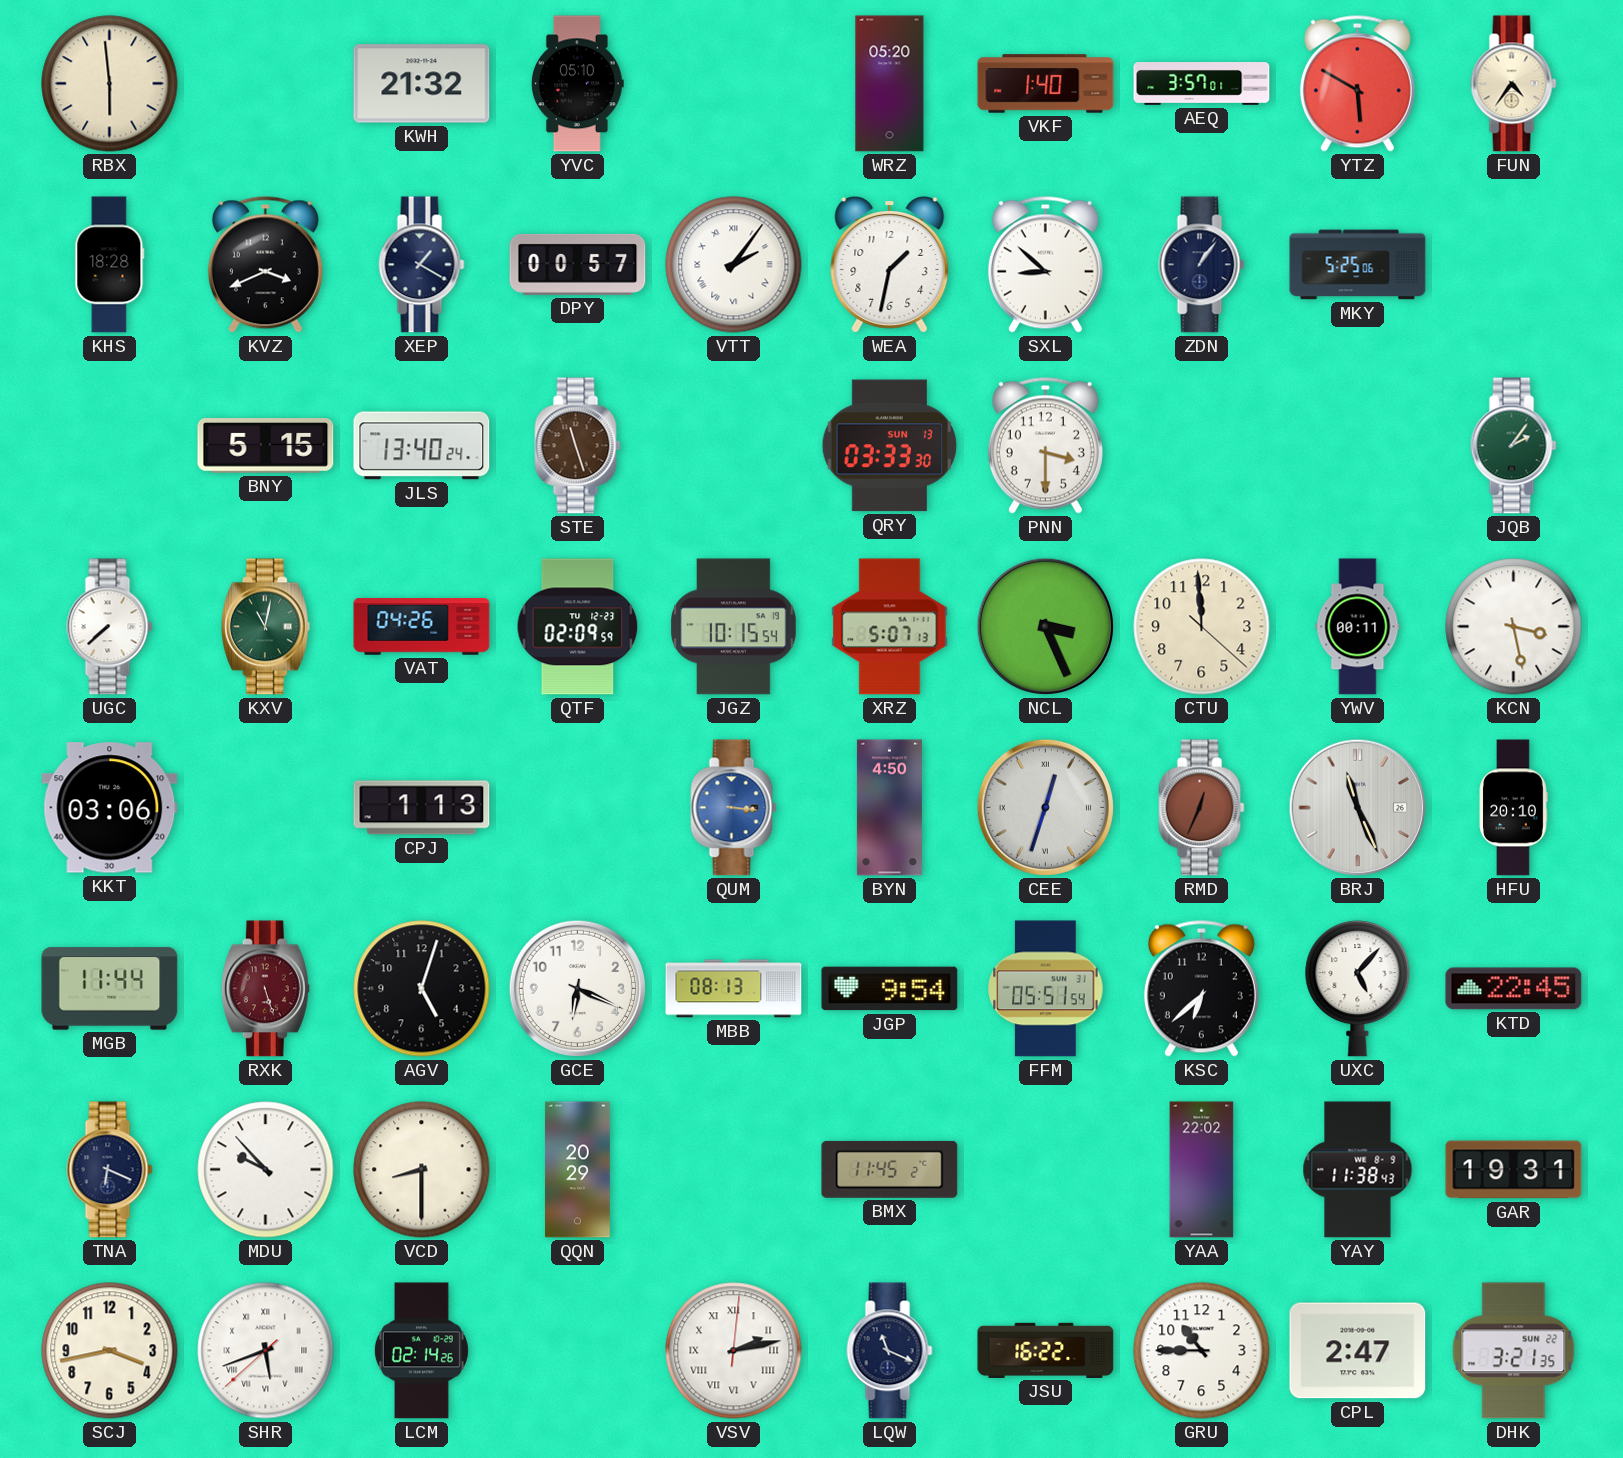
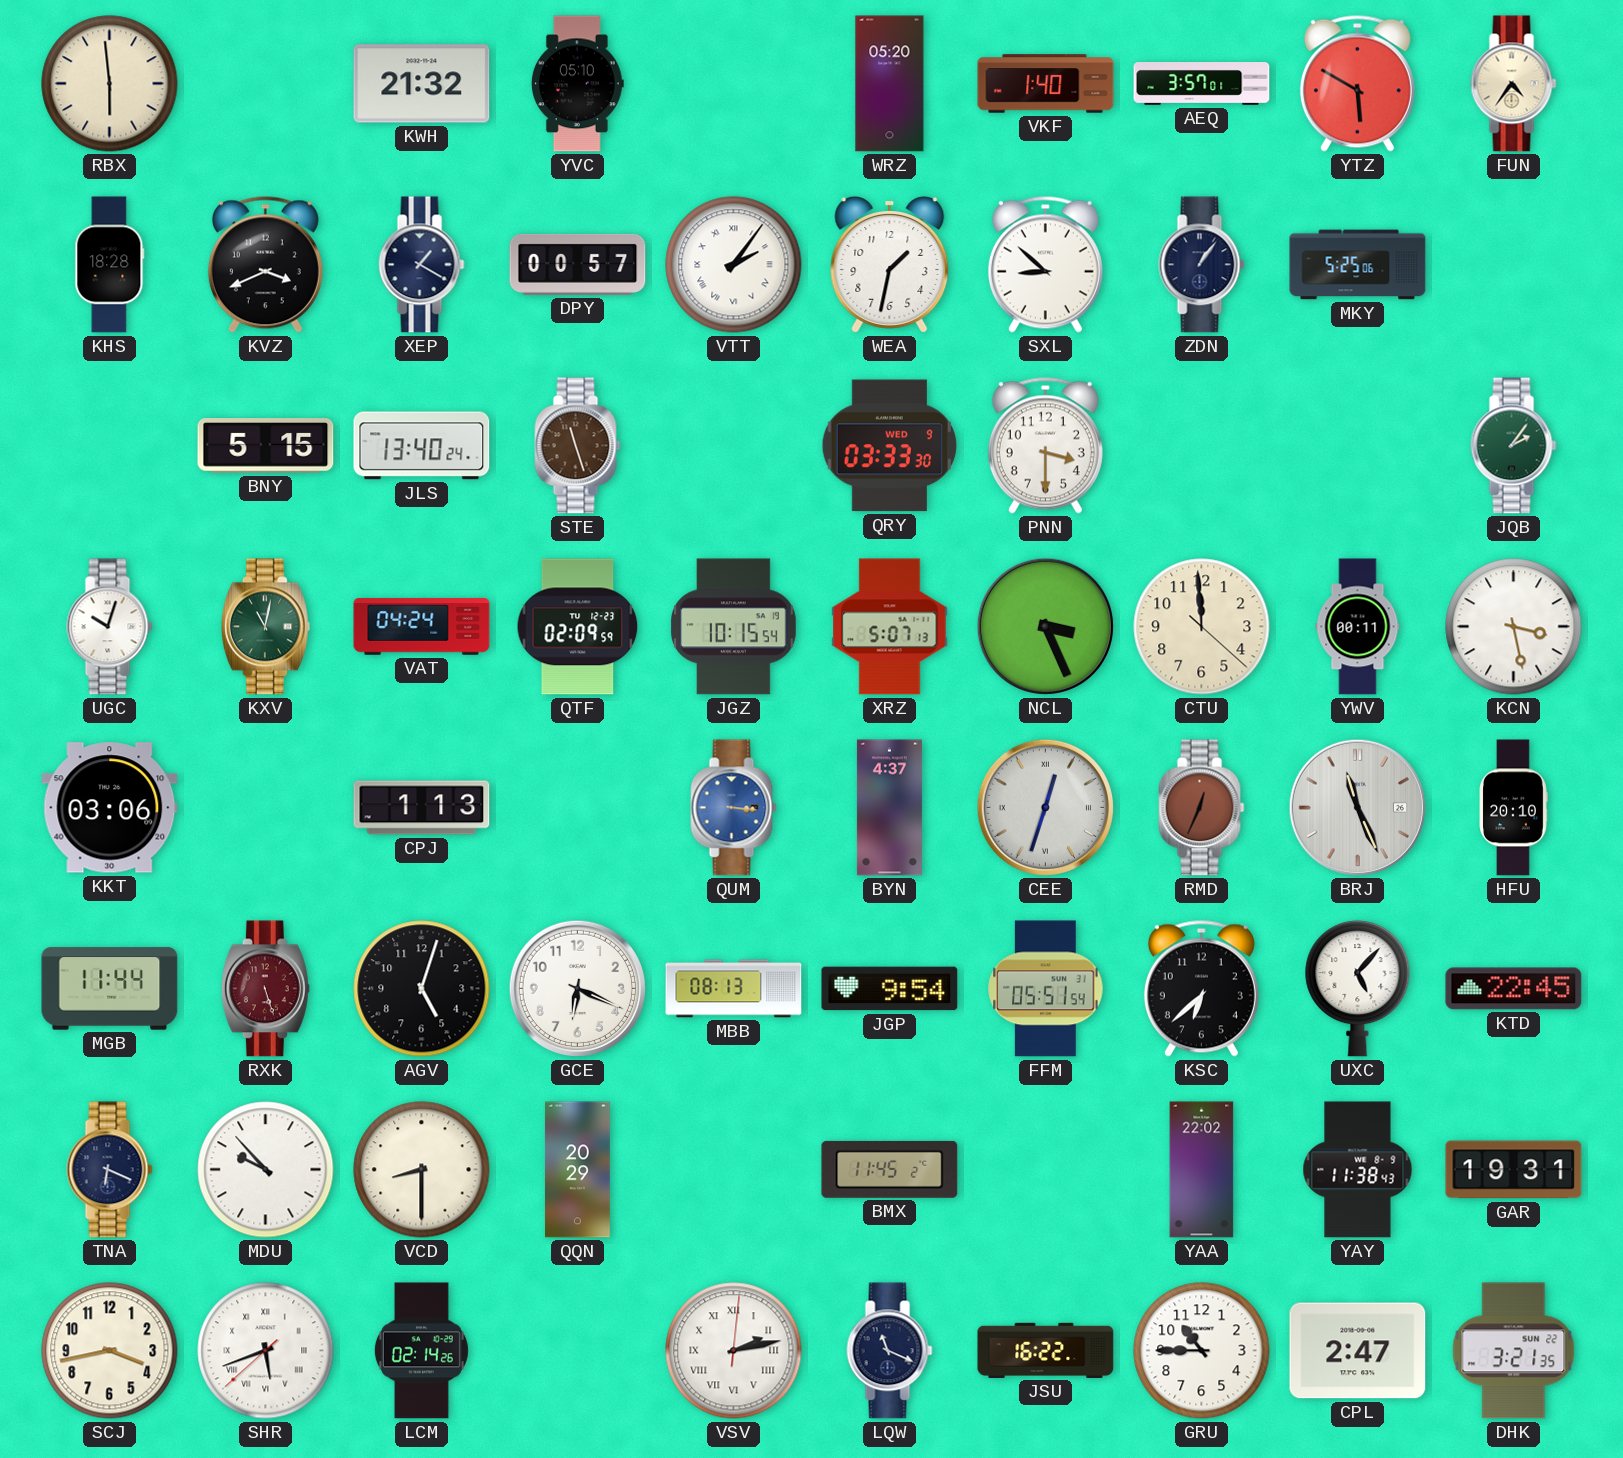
QRY date: SUN 13 -> WED 9 (889, 446)
UGC: 7:38 -> 10:03 (110, 627)
VAT: 04:26 -> 04:24 (422, 627)
BYN: 4:50 -> 4:37 (889, 808)
